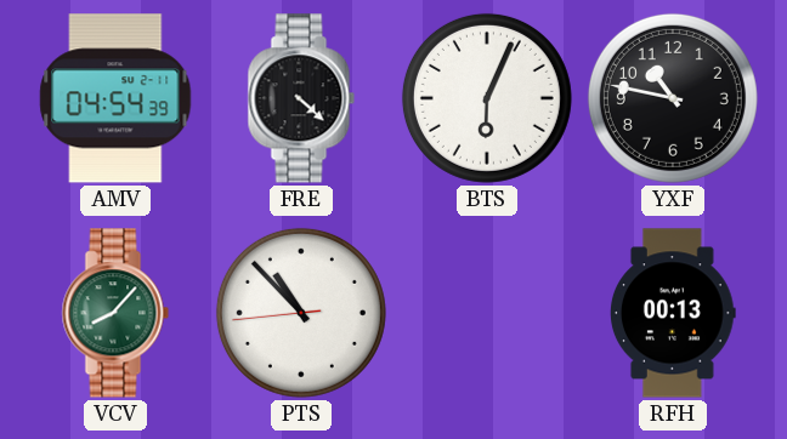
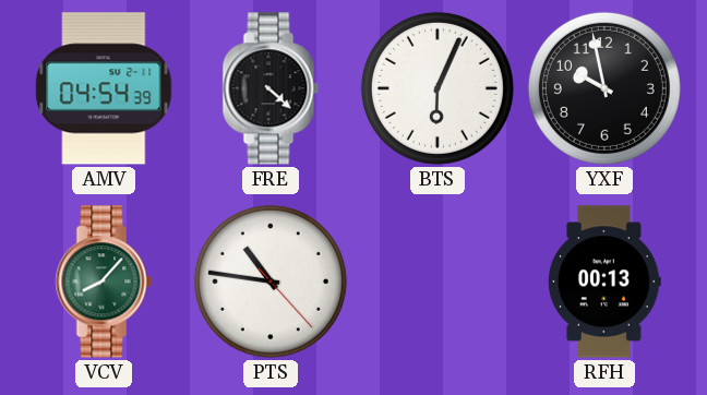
YXF: 10:47 -> 9:58 (604, 88)
PTS: 10:52 -> 10:46 (271, 282)
